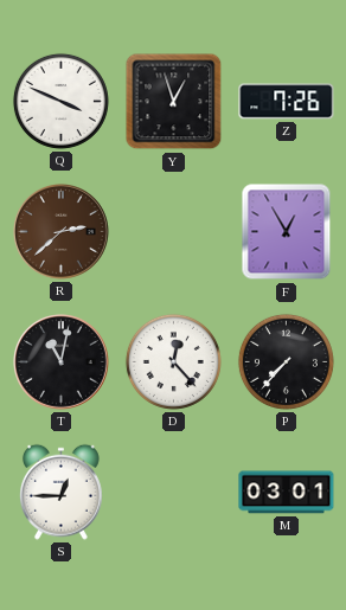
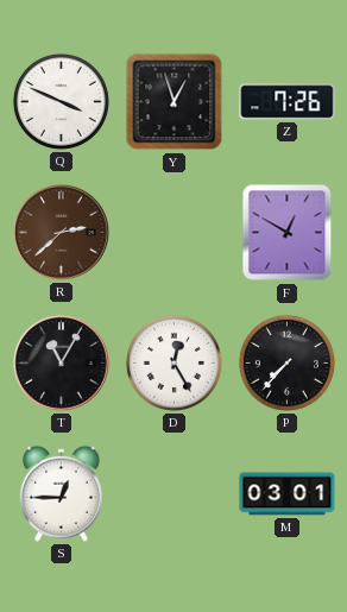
F: 12:55 -> 12:50 (288, 233)
T: 11:02 -> 11:05 (62, 364)
D: 12:23 -> 12:25 (173, 362)
